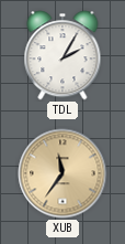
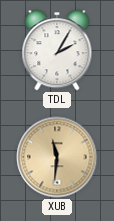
XUB: 11:36 -> 11:31 (57, 157)
